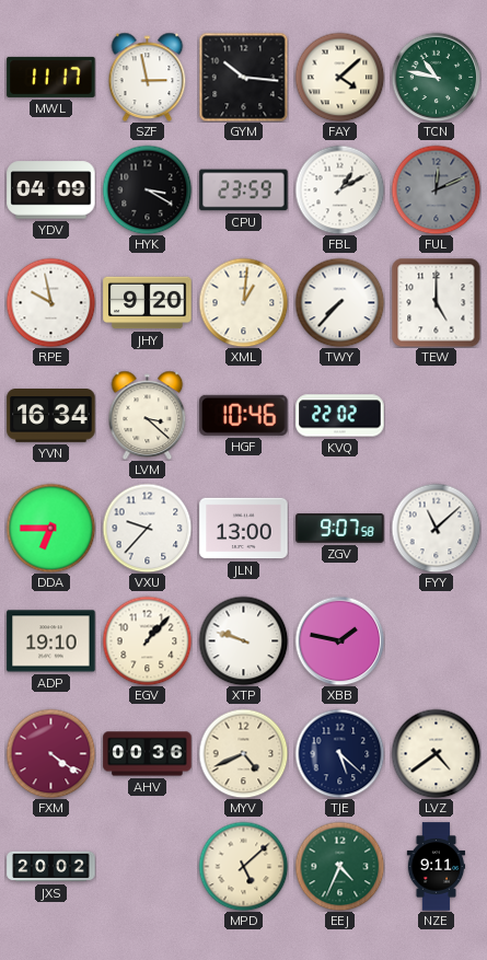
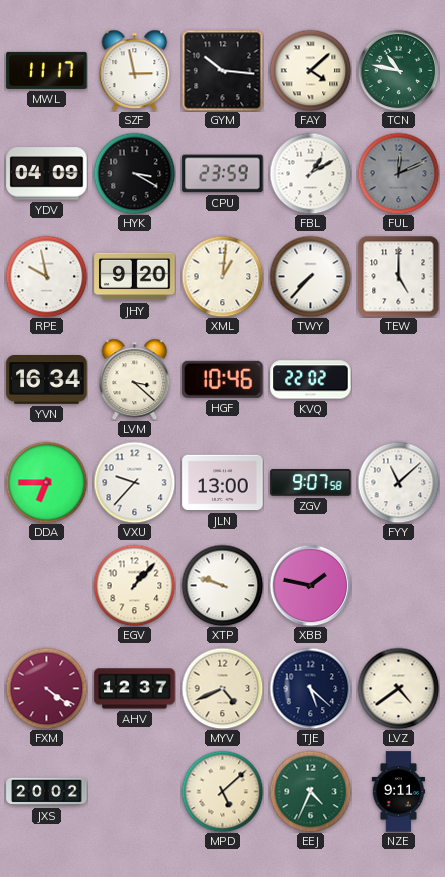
ADP: 19:10 -> none (51, 641)
AHV: 00:36 -> 12:37 (135, 689)
